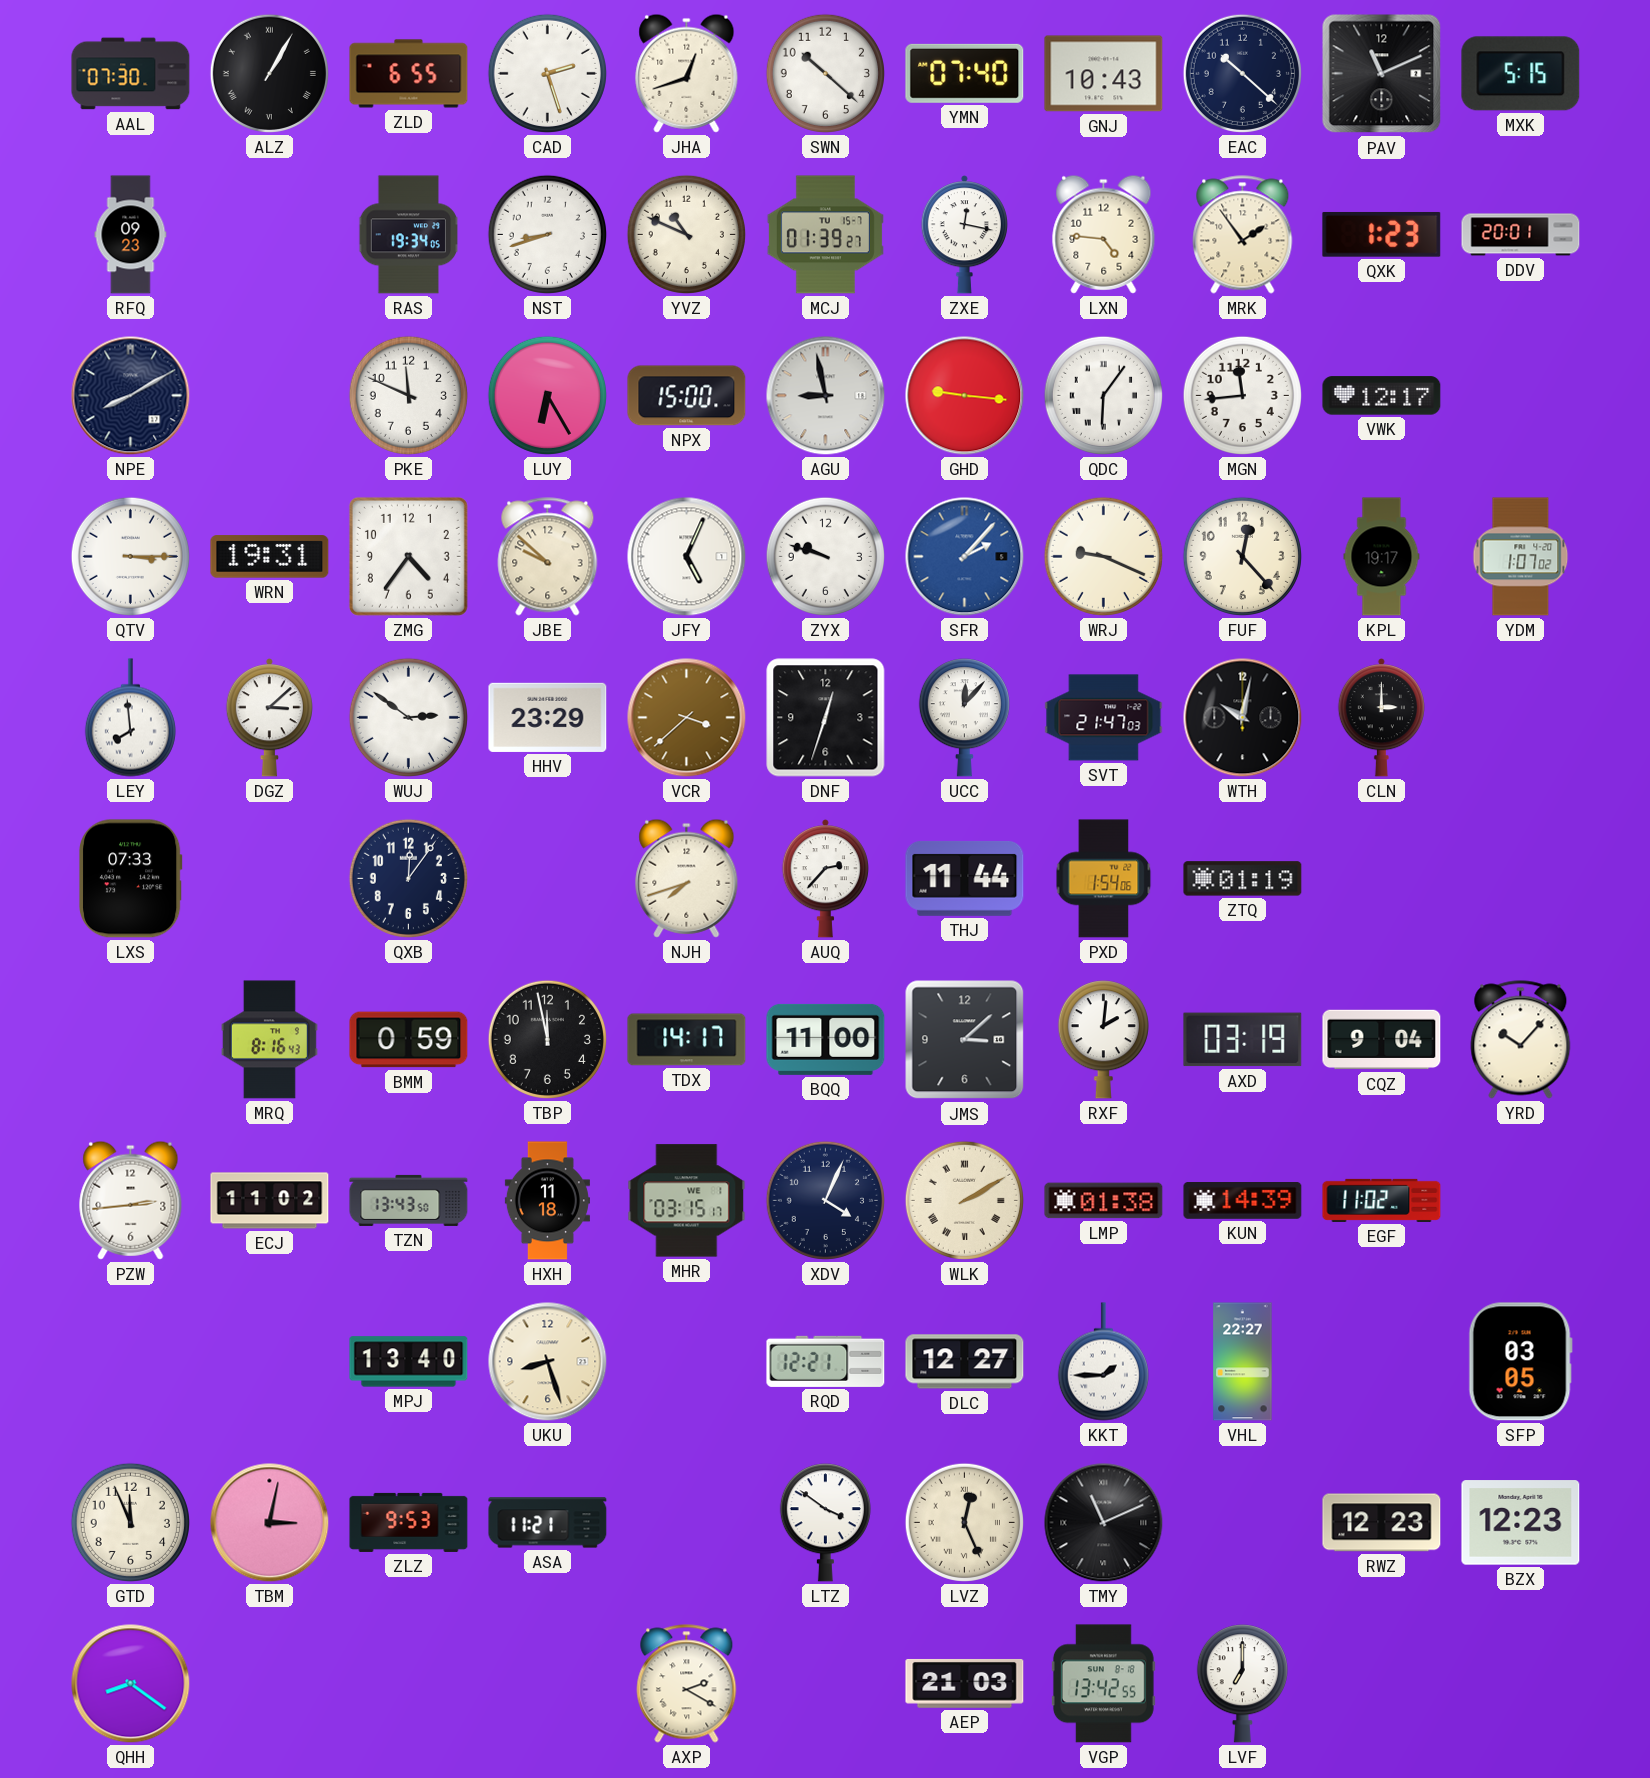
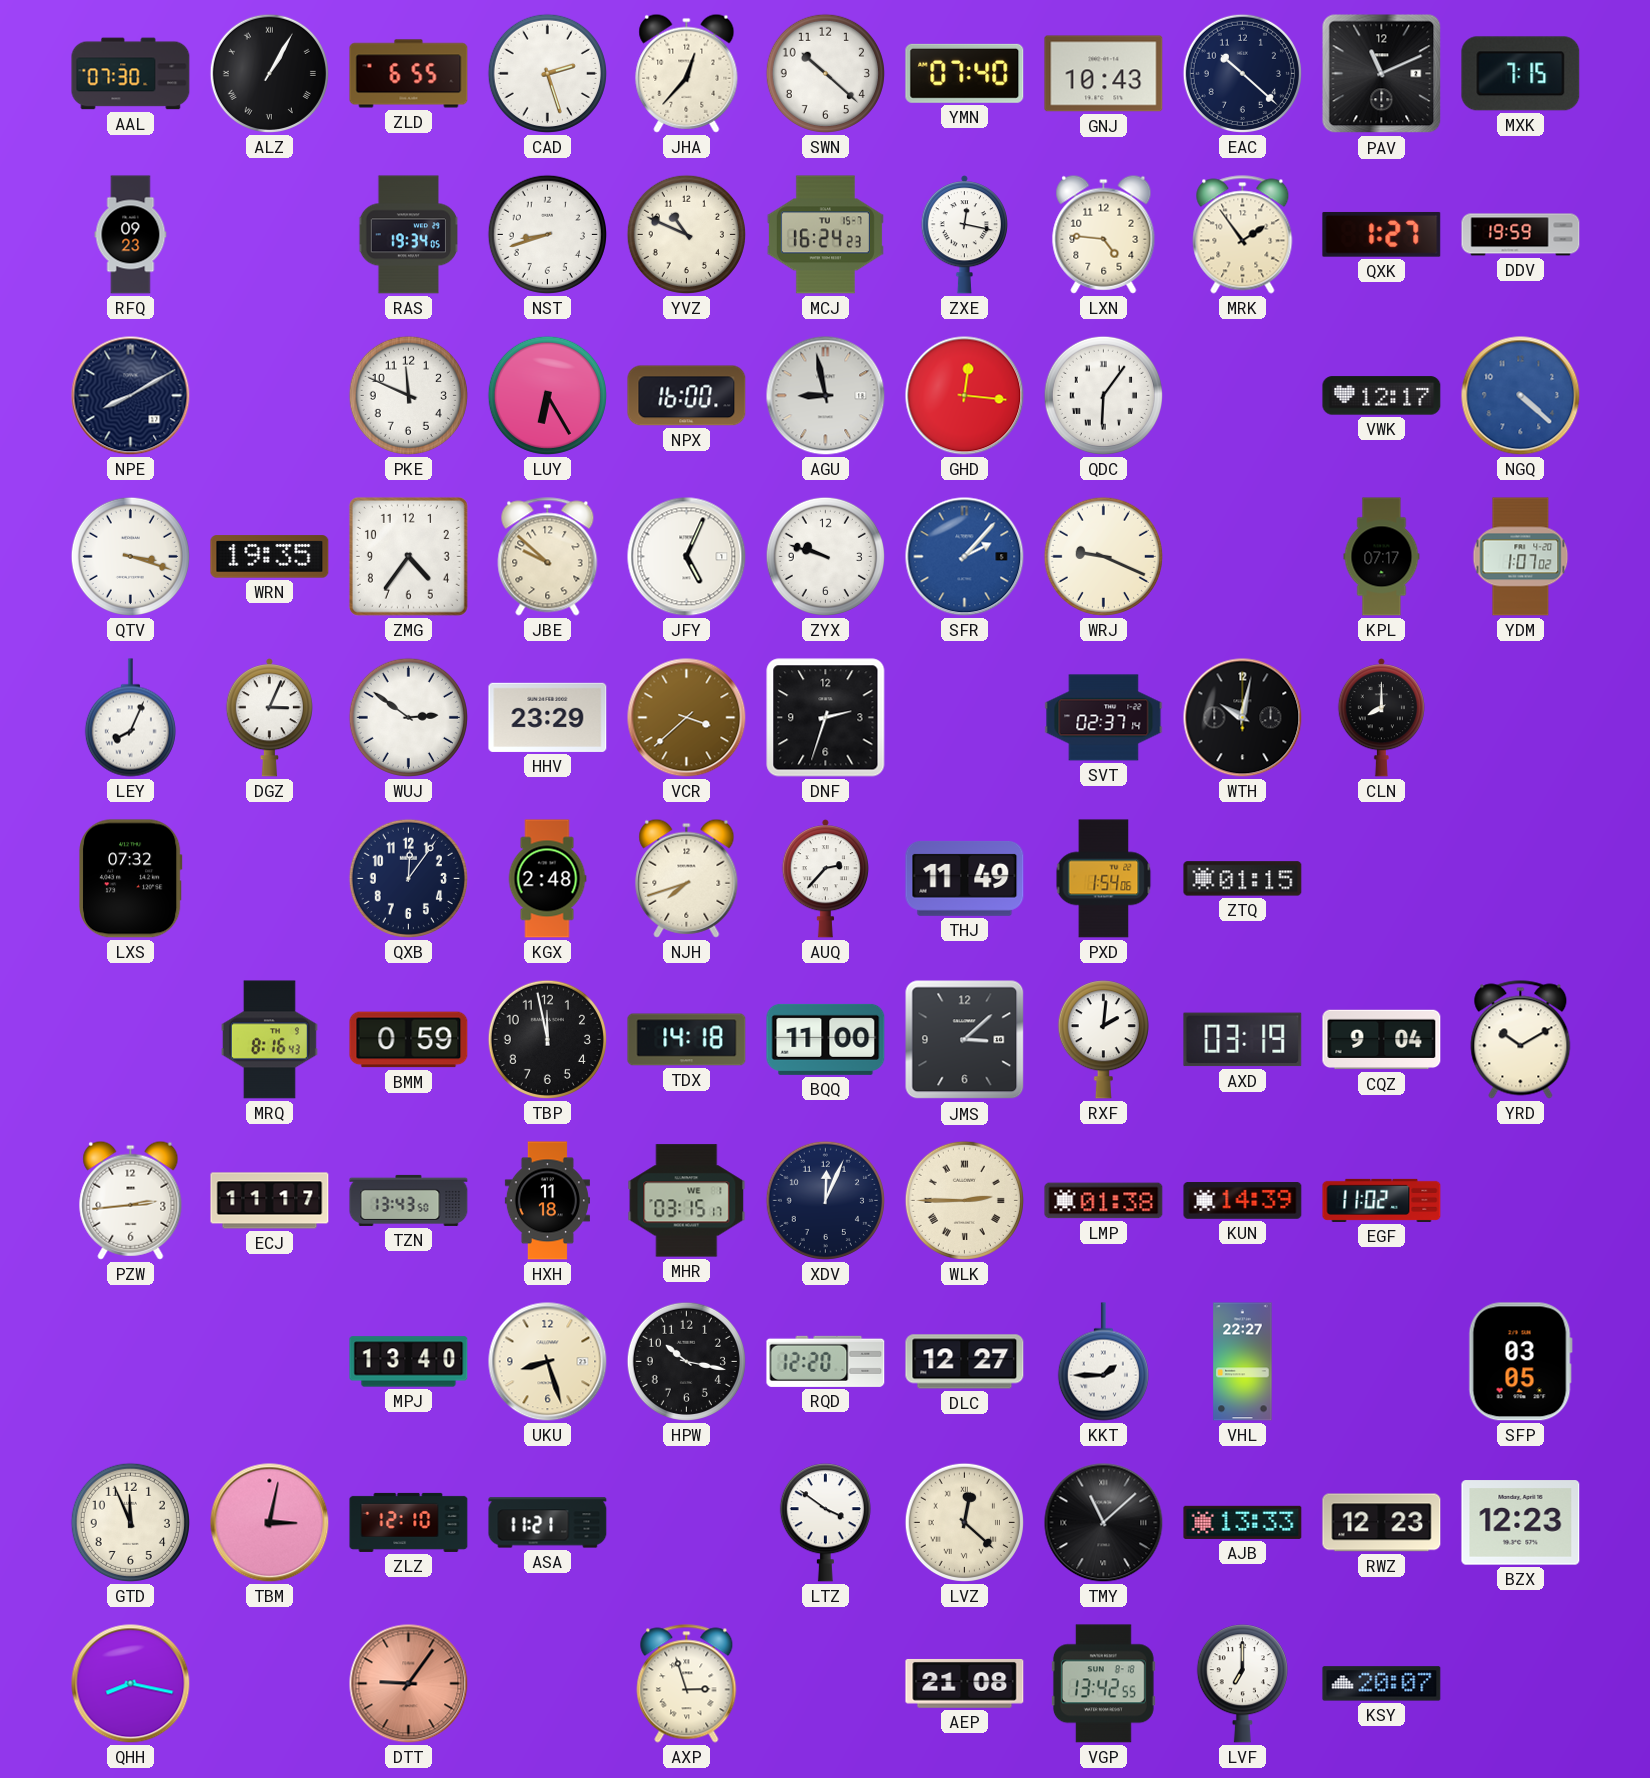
JHA: 12:42 -> 12:37 (687, 73)
MXK: 5:15 -> 7:15 (1521, 74)
MCJ: 01:39 -> 16:24 (825, 235)
QXK: 1:23 -> 1:27 (1382, 234)
DDV: 20:01 -> 19:59 (1521, 235)
NPX: 15:00 -> 16:00 (687, 396)
GHD: 9:16 -> 12:16 (965, 396)
MGN: 11:44 -> none (1242, 395)
NGQ: none -> 4:22 (1521, 396)
QTV: 3:15 -> 3:18 (130, 556)
WRN: 19:31 -> 19:35 (270, 557)
FUF: 12:23 -> none (1242, 556)
KPL: 19:17 -> 07:17 (1382, 557)
LEY: 7:59 -> 8:04 (130, 718)
DGZ: 3:08 -> 3:04 (269, 718)
DNF: 12:33 -> 2:33 (826, 718)
UCC: 12:07 -> none (964, 718)
SVT: 21:47 -> 02:37 (1104, 718)
CLN: 3:00 -> 8:00 (1381, 718)
LXS: 07:33 -> 07:32 (130, 879)
KGX: none -> 2:48 (547, 879)
THJ: 11:44 -> 11:49 (965, 878)
ZTQ: 01:19 -> 01:15 (1243, 879)
TDX: 14:17 -> 14:18 (687, 1040)
YRD: 10:07 -> 10:10 (1521, 1040)
ECJ: 11:02 -> 11:17 (270, 1201)
XDV: 4:04 -> 12:04 (825, 1200)
WLK: 2:10 -> 2:45 (964, 1200)
HPW: none -> 10:17 (686, 1361)
RQD: 12:21 -> 12:20 (826, 1361)
ZLZ: 9:53 -> 12:10 (409, 1522)
LVZ: 12:26 -> 12:22 (964, 1522)
TMY: 11:11 -> 11:08 (1104, 1523)
AJB: none -> 13:33 (1243, 1522)
QHH: 8:21 -> 8:17 (131, 1684)
DTT: none -> 9:06 (409, 1684)
AXP: 2:20 -> 2:57 (687, 1684)
AEP: 21:03 -> 21:08 (965, 1683)
KSY: none -> 20:07 (1382, 1684)
